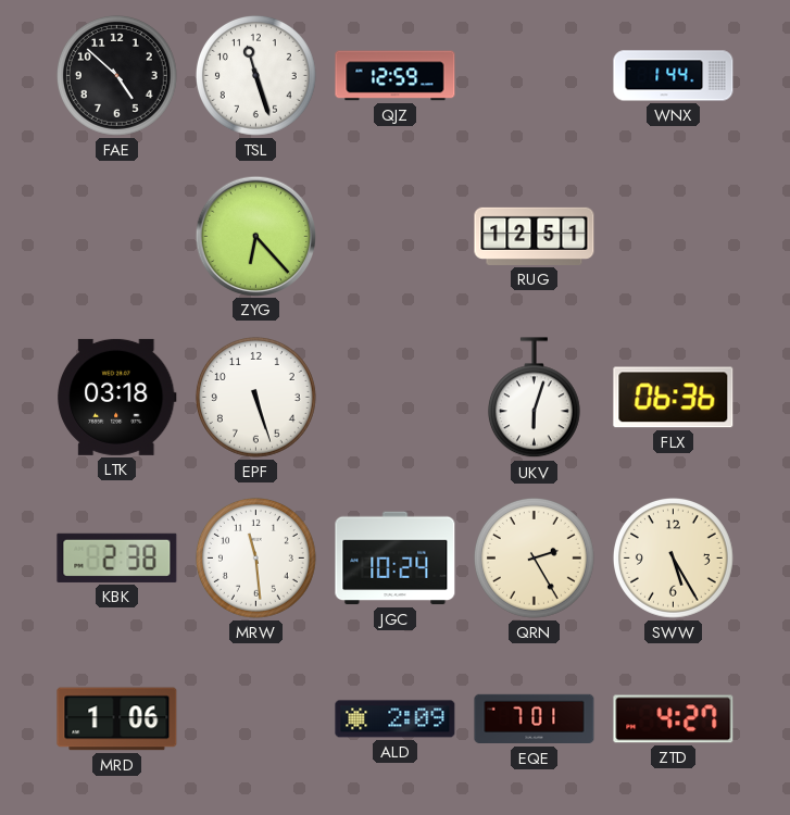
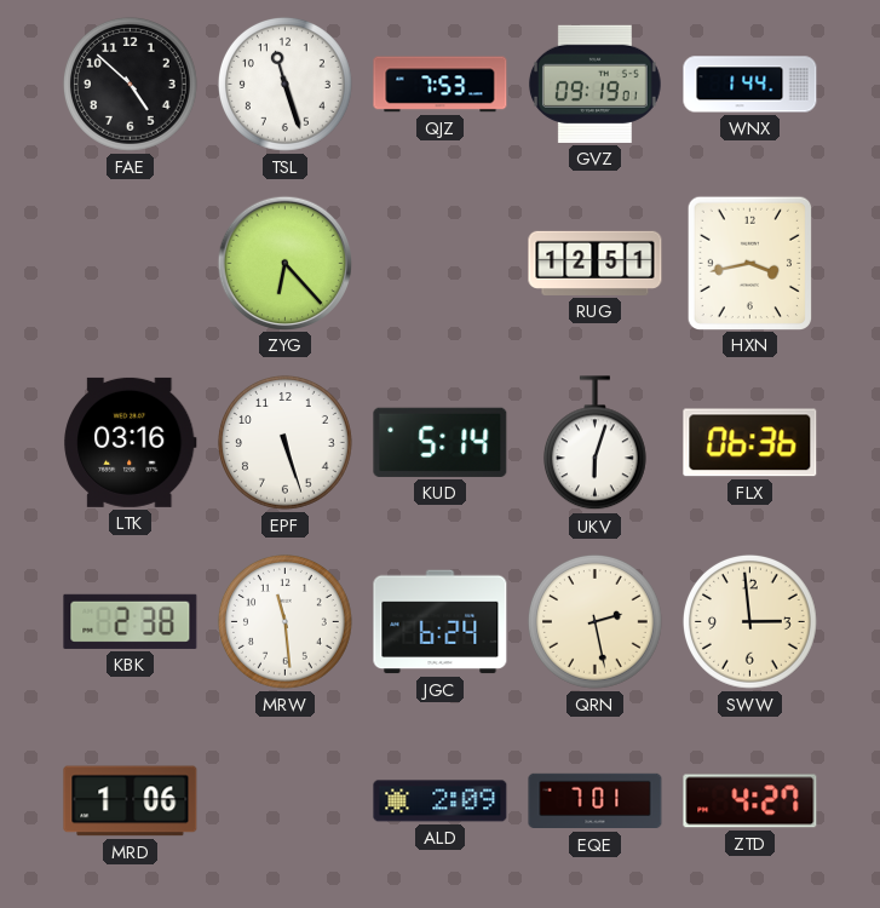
QJZ: 12:59 -> 7:53 (441, 85)
GVZ: none -> 09:19 (594, 84)
HXN: none -> 3:43 (749, 263)
LTK: 03:18 -> 03:16 (131, 442)
KUD: none -> 5:14 (441, 442)
JGC: 10:24 -> 6:24 (441, 622)
QRN: 2:25 -> 2:28 (594, 621)
SWW: 5:25 -> 2:59 (749, 621)
